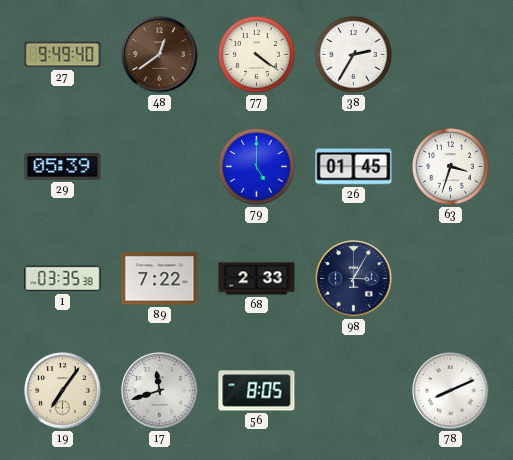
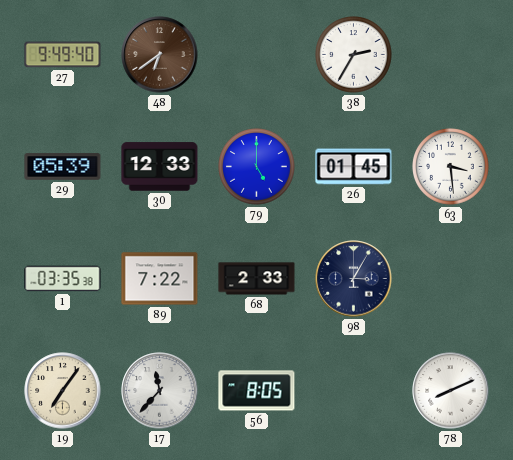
48: 12:39 -> 6:39 (160, 55)
77: 4:21 -> none (257, 55)
30: none -> 12:33 (160, 167)
63: 3:33 -> 3:29 (451, 167)
17: 11:42 -> 11:37 (160, 391)
